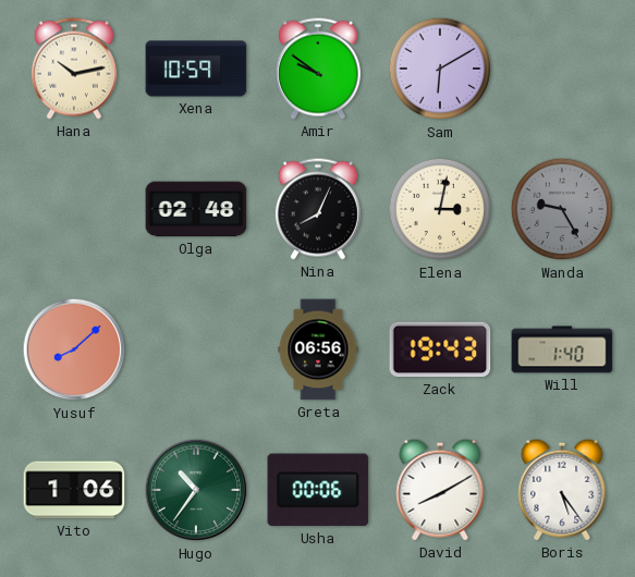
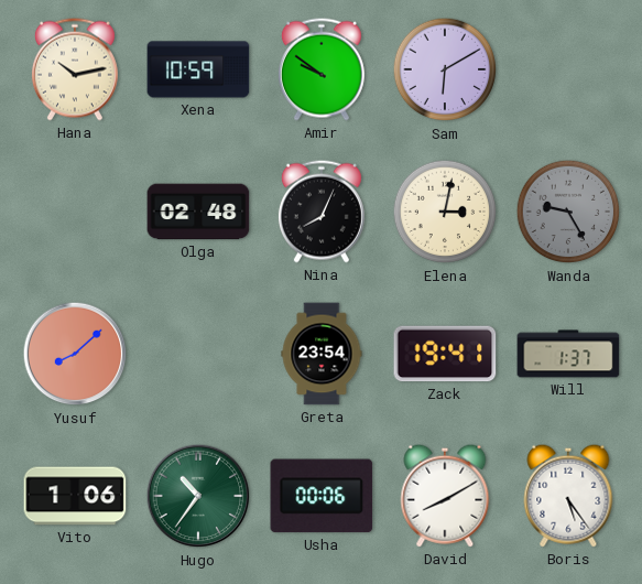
Greta: 06:56 -> 23:54 (322, 354)
Zack: 19:43 -> 19:41 (445, 354)
Will: 1:40 -> 1:37 (568, 354)
